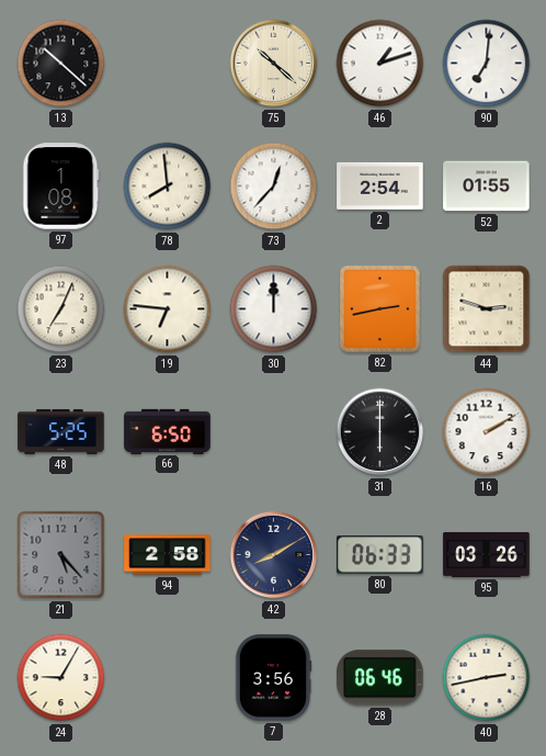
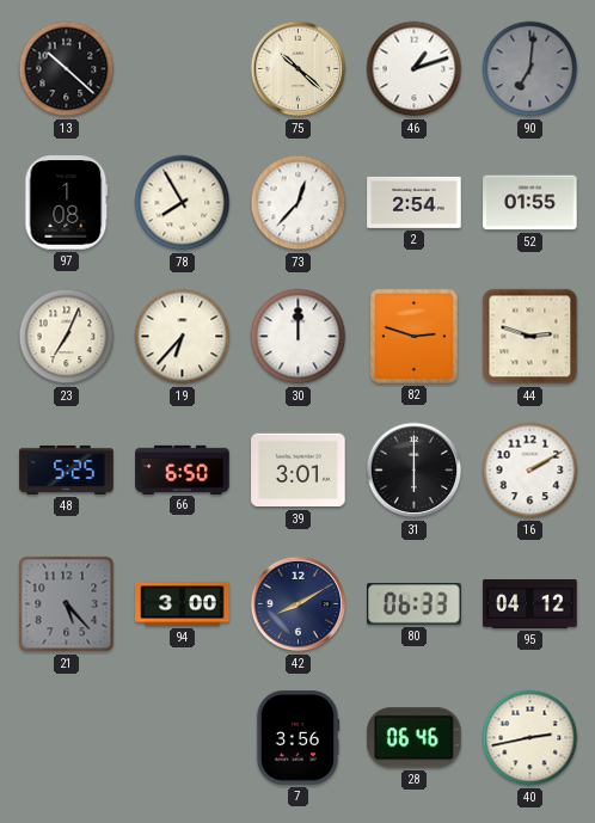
90 dial: white -> grey (530, 69)
78: 7:59 -> 7:55 (183, 203)
19: 6:46 -> 6:37 (183, 337)
82: 2:43 -> 2:48 (413, 337)
39: none -> 3:01 (299, 471)
94: 2:58 -> 3:00 (183, 604)
95: 03:26 -> 04:12 (530, 603)
24: 9:05 -> none (61, 678)
